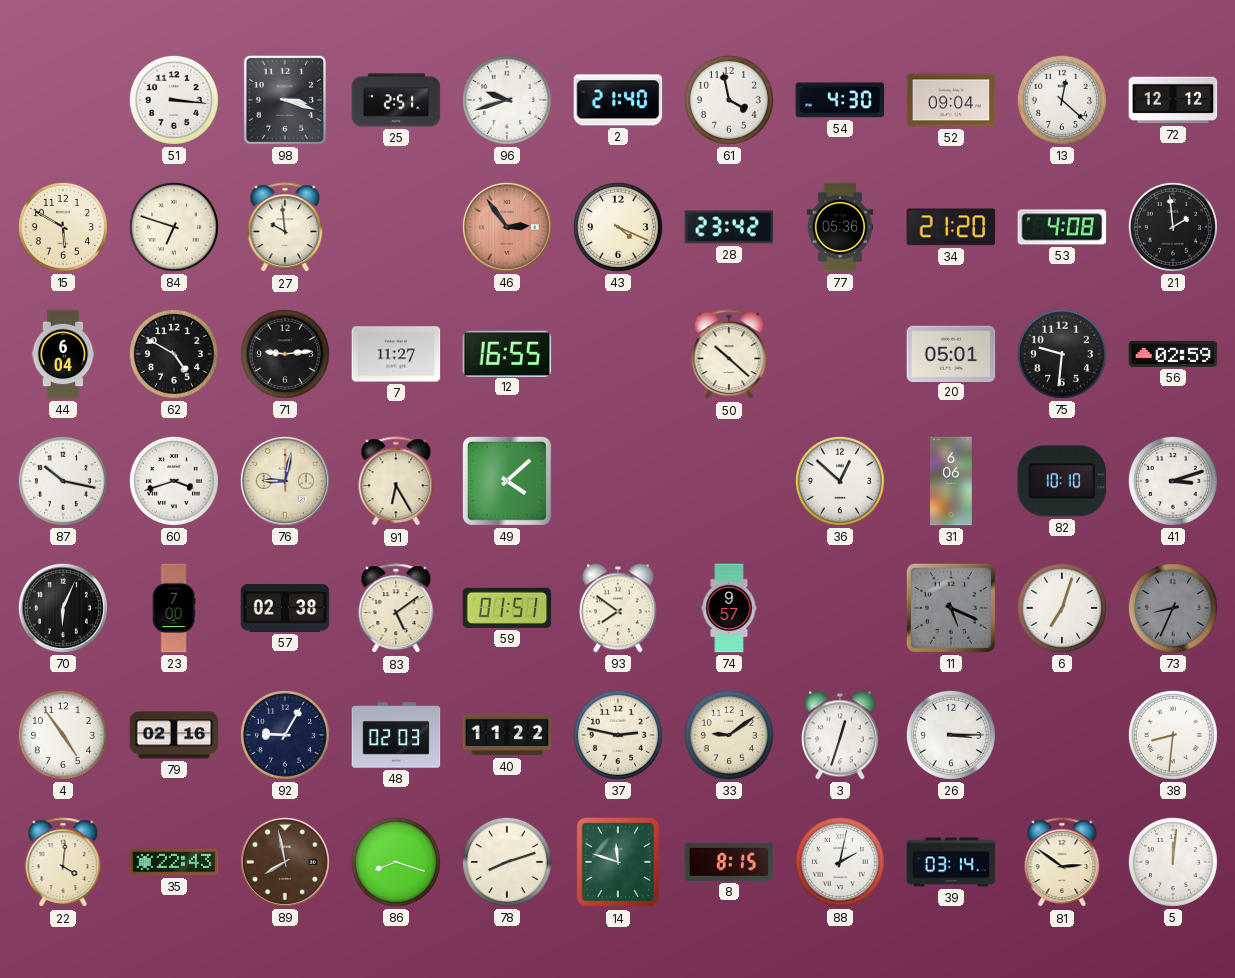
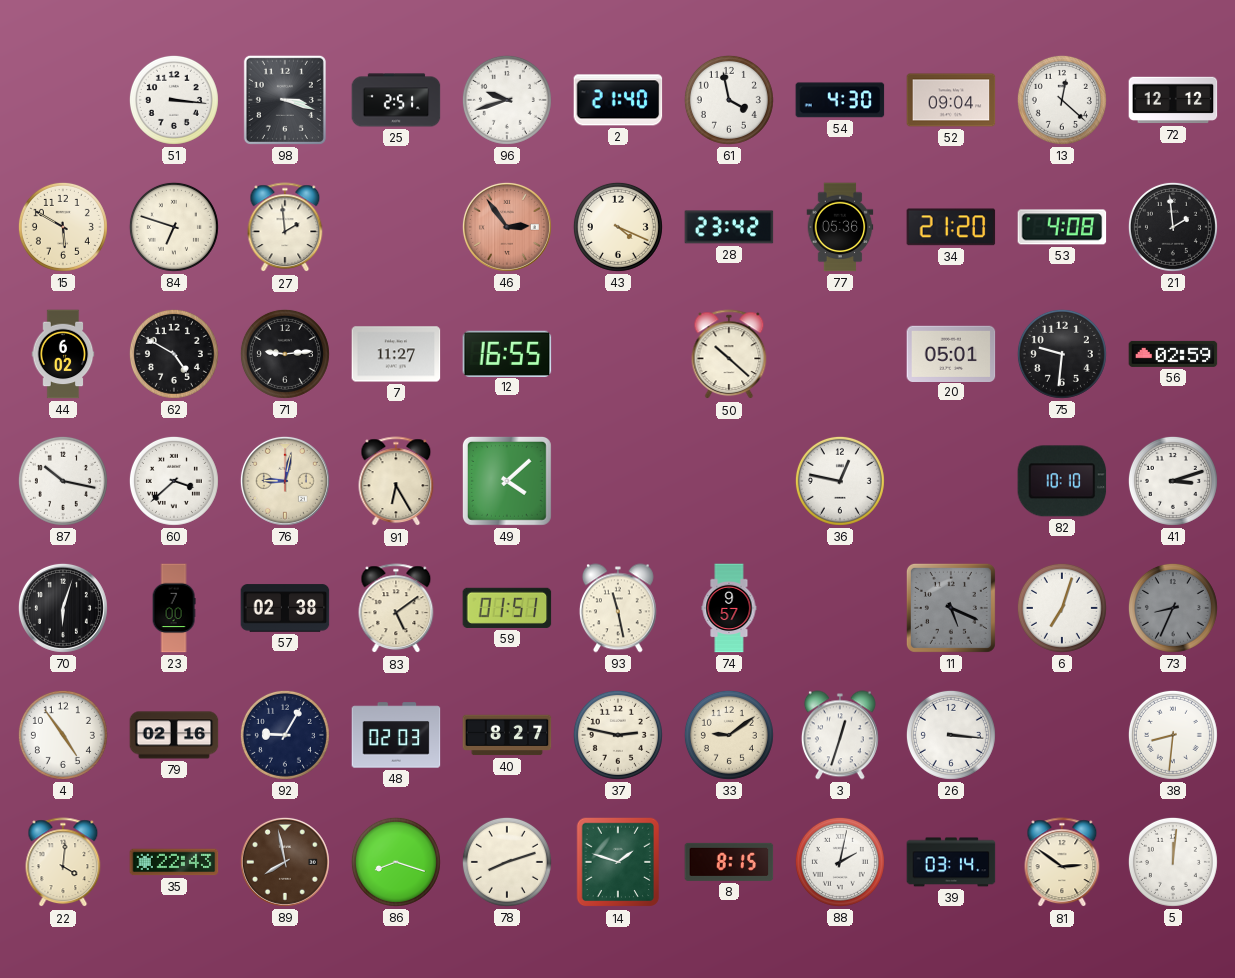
27: 9:59 -> 1:59 (285, 228)
44: 6:04 -> 6:02 (63, 354)
60: 3:42 -> 3:38 (174, 481)
36: 12:52 -> 12:47 (840, 481)
31: 6:06 -> none (951, 481)
70: 6:04 -> 6:03 (63, 608)
93: 7:51 -> 11:28 (618, 608)
40: 11:22 -> 8:27 (507, 735)
26: 3:15 -> 3:16 (951, 735)
14: 11:48 -> 1:48 (618, 862)
